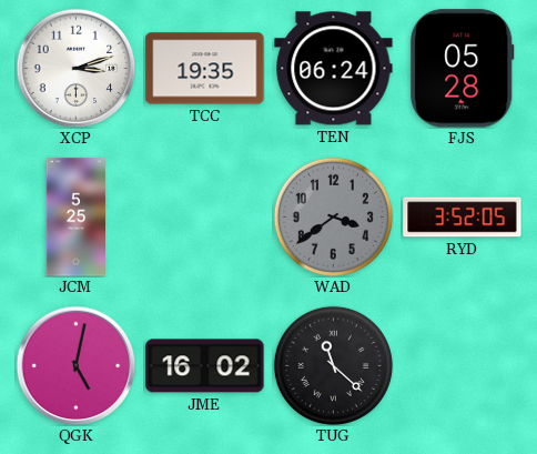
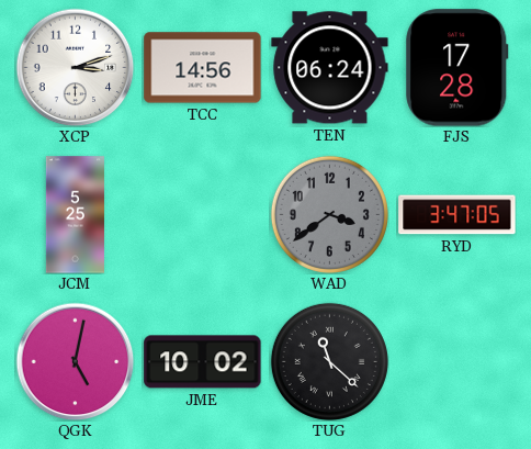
TCC: 19:35 -> 14:56 (203, 68)
FJS: 05:28 -> 17:28 (457, 68)
RYD: 3:52 -> 3:47 (457, 215)
JME: 16:02 -> 10:02 (203, 362)
